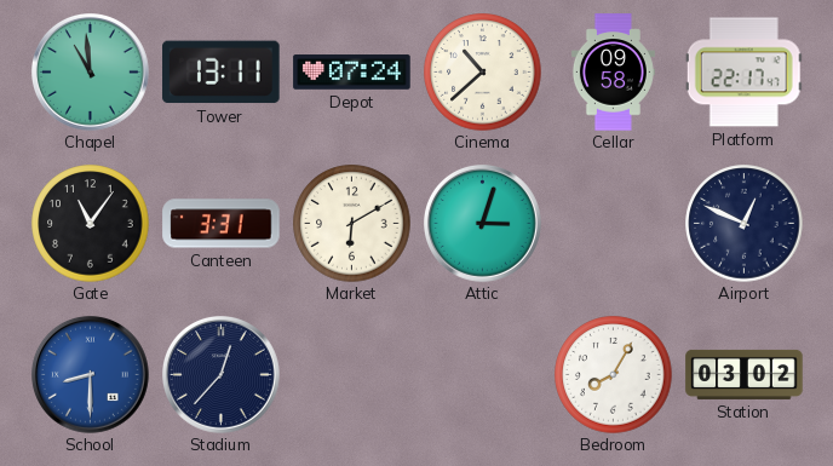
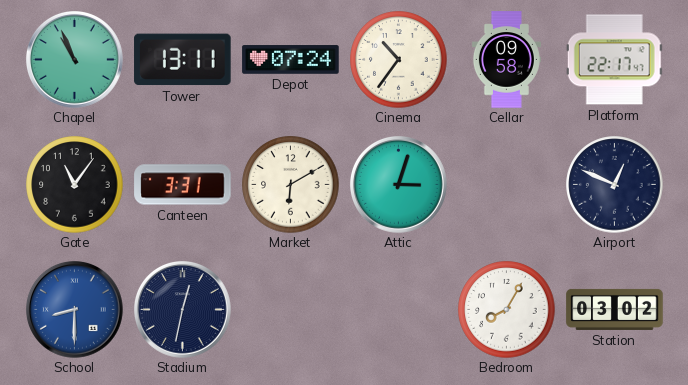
Chapel: 10:59 -> 10:56 (75, 60)
Cinema: 10:38 -> 10:36 (399, 60)
Stadium: 12:37 -> 12:32 (183, 310)
